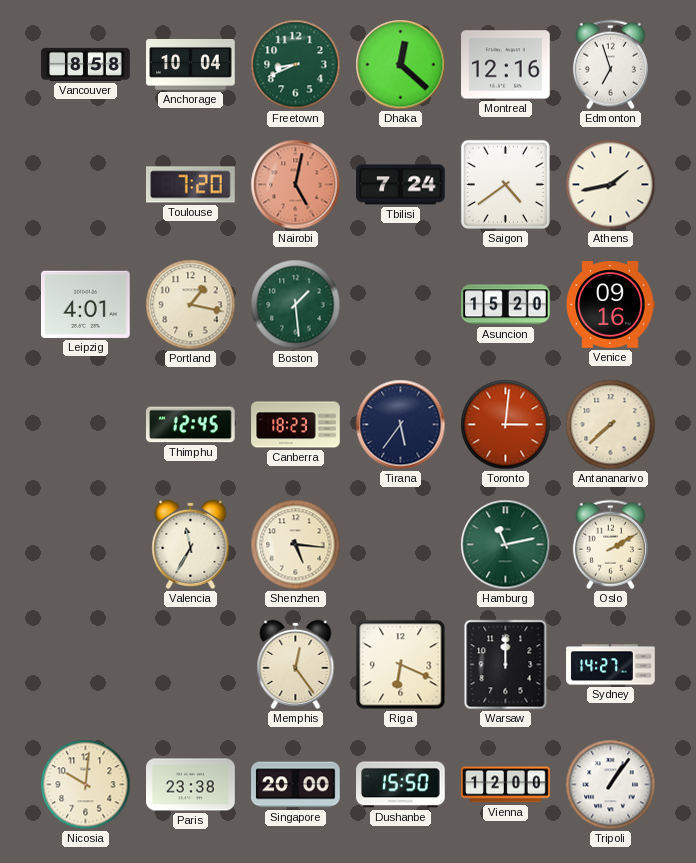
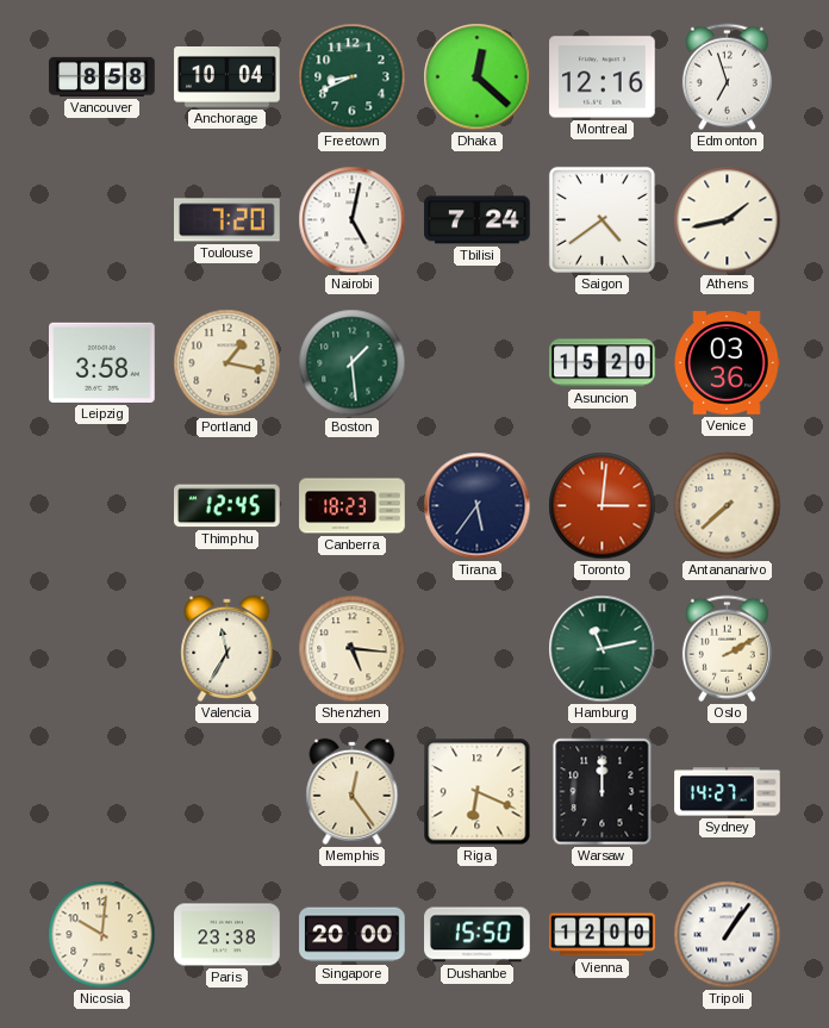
Nairobi dial: salmon -> white (353, 220)
Leipzig: 4:01 -> 3:58 (102, 362)
Venice: 09:16 -> 03:36 (727, 363)
